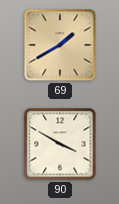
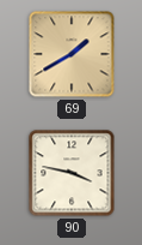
90: 3:50 -> 3:47 (72, 173)
